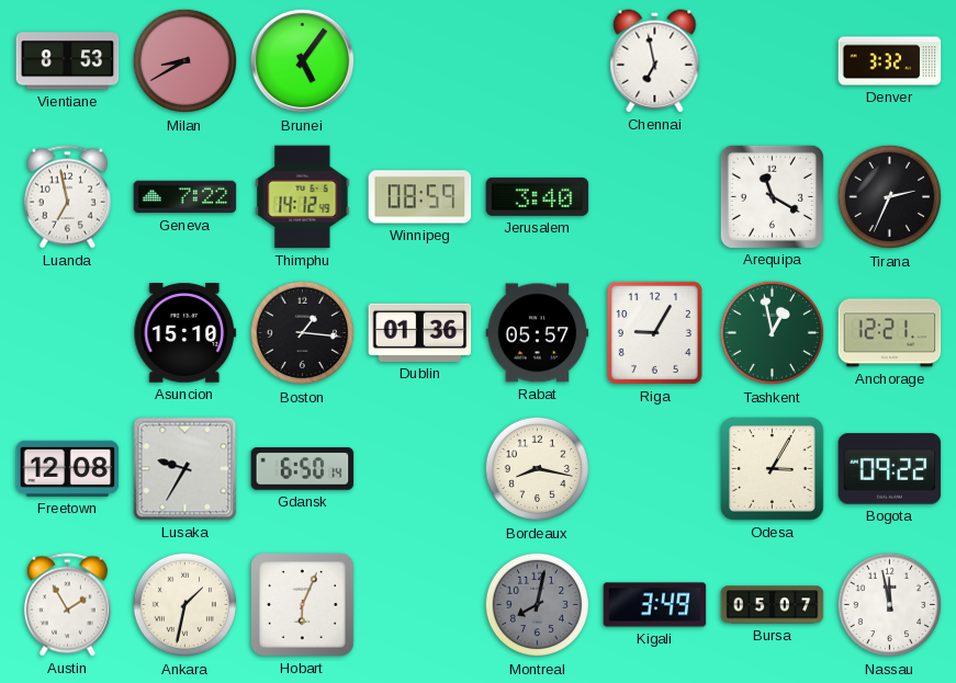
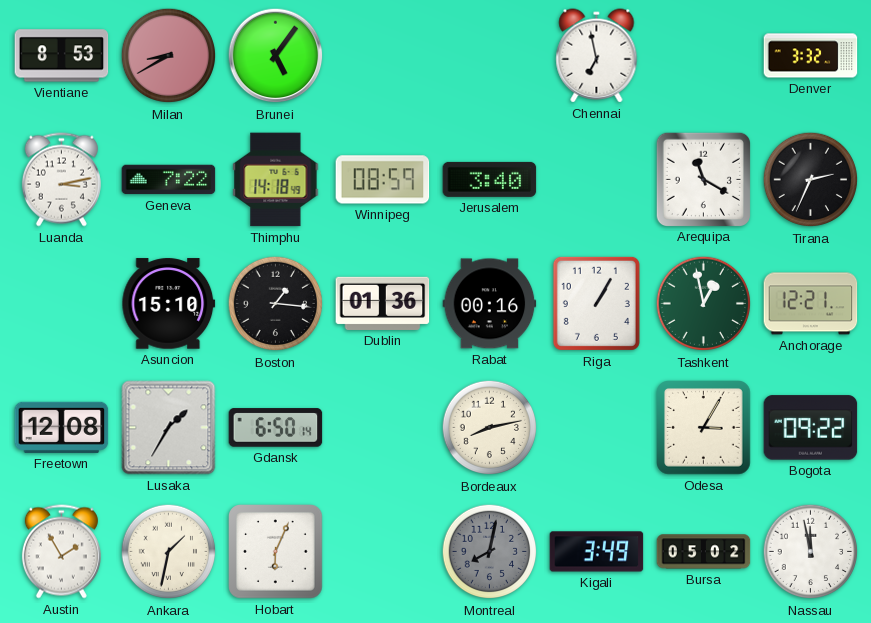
Luanda: 6:58 -> 3:13 (61, 180)
Thimphu: 14:12 -> 14:18 (276, 180)
Rabat: 05:57 -> 00:16 (490, 304)
Riga: 9:05 -> 1:05 (596, 303)
Lusaka: 9:35 -> 1:35 (169, 428)
Bordeaux: 8:17 -> 8:13 (490, 428)
Bursa: 05:07 -> 05:02 (704, 552)
